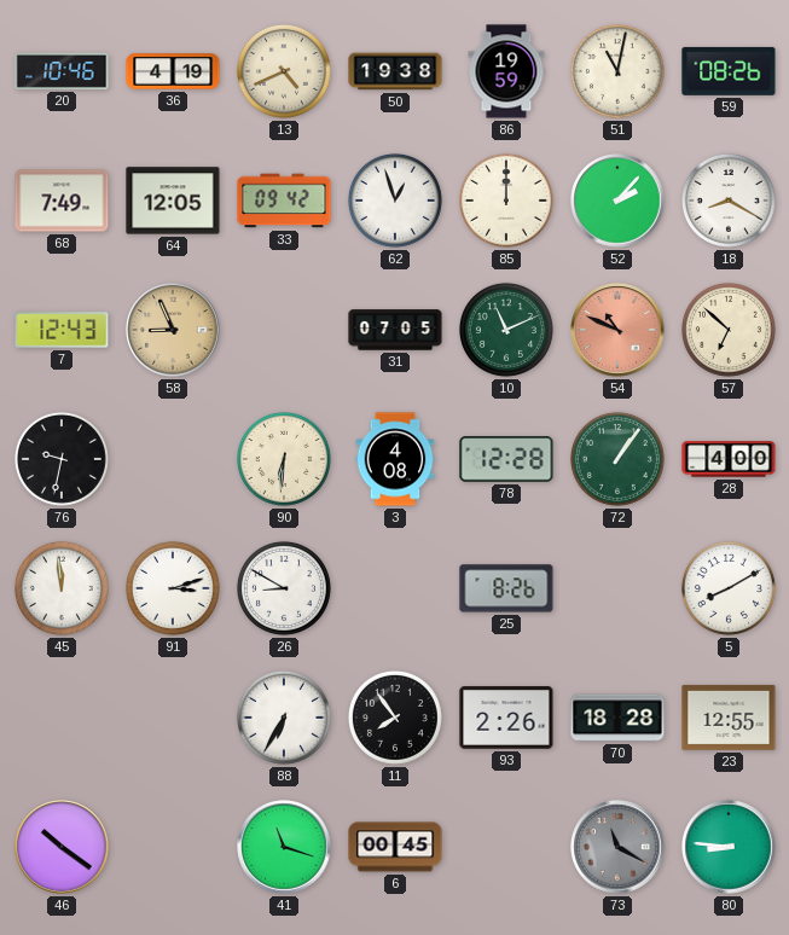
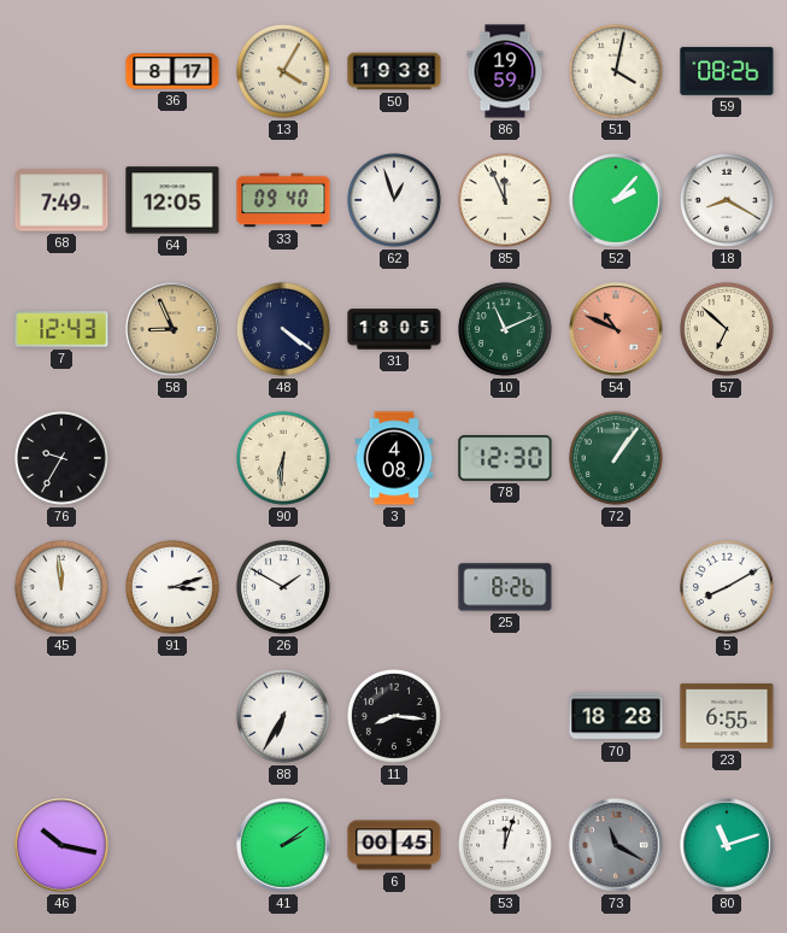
20: 10:46 -> none (62, 71)
36: 4:19 -> 8:17 (172, 71)
13: 4:41 -> 4:05 (283, 71)
51: 11:02 -> 4:02 (616, 71)
33: 09:42 -> 09:40 (283, 200)
85: 12:00 -> 11:56 (505, 200)
48: none -> 4:21 (283, 329)
31: 07:05 -> 18:05 (394, 329)
76: 9:32 -> 9:35 (61, 458)
78: 12:28 -> 12:30 (505, 458)
28: 4:00 -> none (729, 459)
26: 8:50 -> 1:50 (283, 587)
11: 7:54 -> 8:16 (394, 716)
93: 2:26 -> none (506, 718)
23: 12:55 -> 6:55 (727, 716)
46: 10:21 -> 10:17 (61, 845)
41: 11:18 -> 2:09 (283, 845)
53: none -> 12:03 (505, 845)
80: 8:46 -> 11:12 (727, 845)
